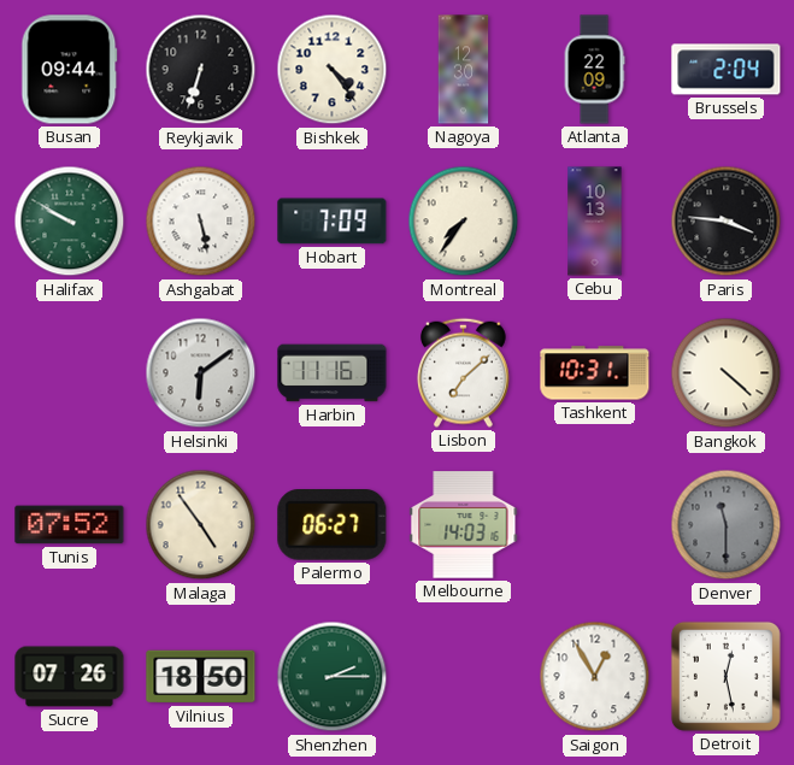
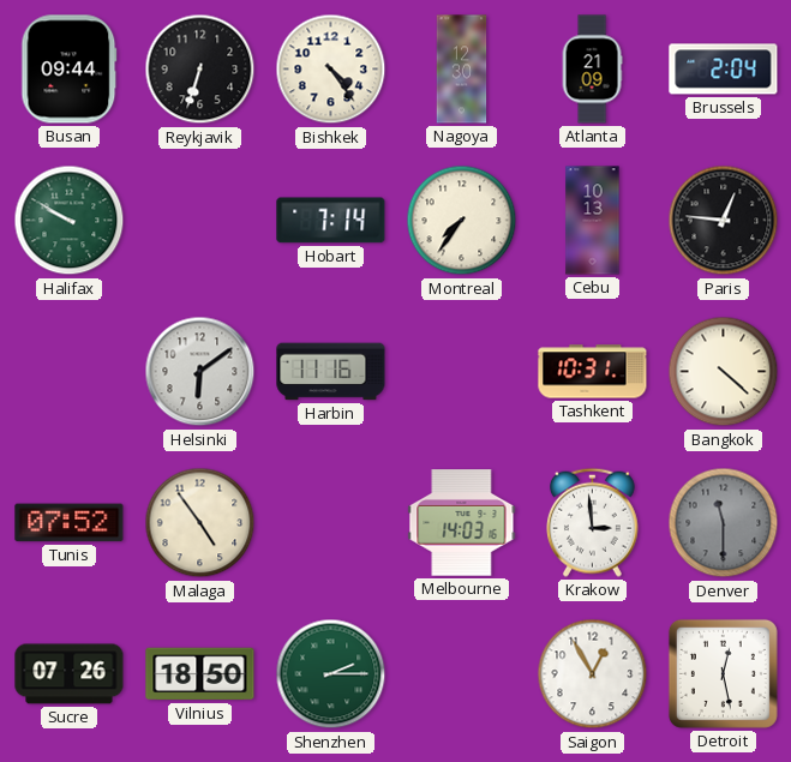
Atlanta: 22:09 -> 21:09 (592, 70)
Ashgabat: 5:28 -> none (201, 222)
Hobart: 7:09 -> 7:14 (331, 221)
Paris: 3:46 -> 12:46 (724, 221)
Lisbon: 7:08 -> none (463, 372)
Palermo: 06:27 -> none (333, 525)
Krakow: none -> 2:59 (592, 522)
